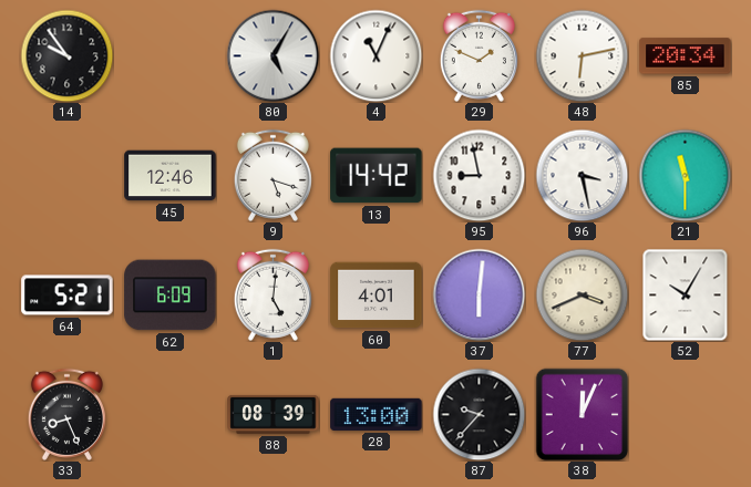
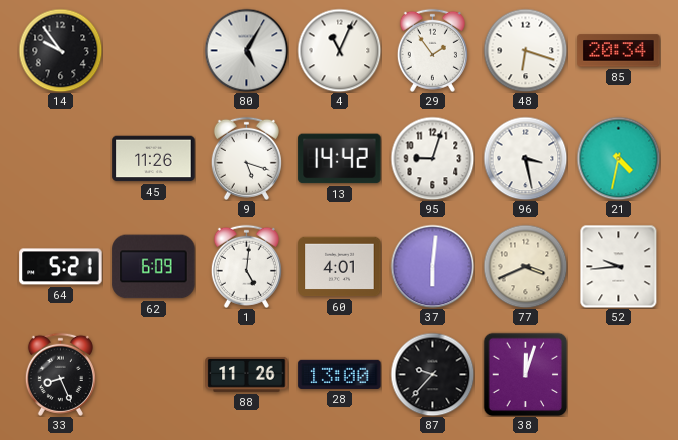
29: 1:49 -> 1:54 (432, 50)
48: 6:13 -> 6:18 (525, 50)
45: 12:46 -> 11:26 (154, 159)
95: 8:58 -> 9:03 (432, 158)
21: 11:30 -> 4:32 (618, 158)
52: 10:05 -> 9:44 (619, 266)
88: 08:39 -> 11:26 (247, 374)
38: 12:04 -> 12:03 (525, 374)
